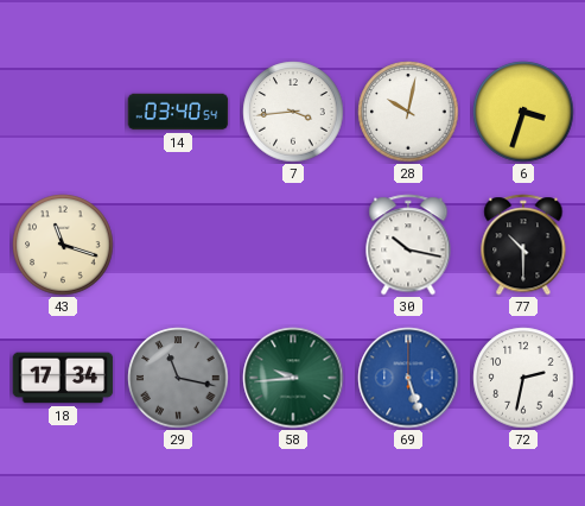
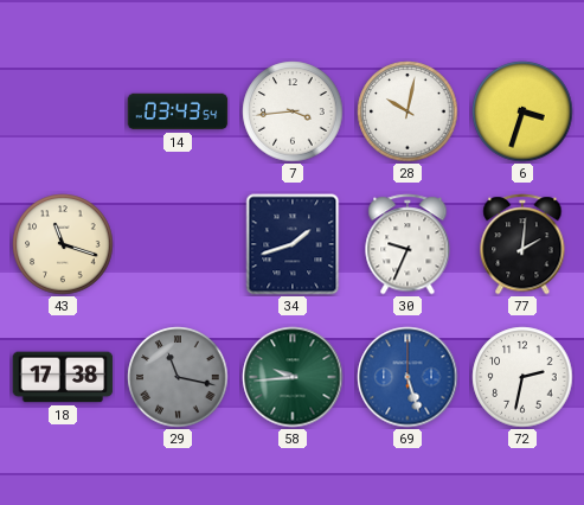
14: 03:40 -> 03:43 (178, 111)
34: none -> 1:42 (293, 244)
30: 10:17 -> 9:34 (407, 244)
77: 10:30 -> 2:01 (522, 244)
18: 17:34 -> 17:38 (63, 377)
